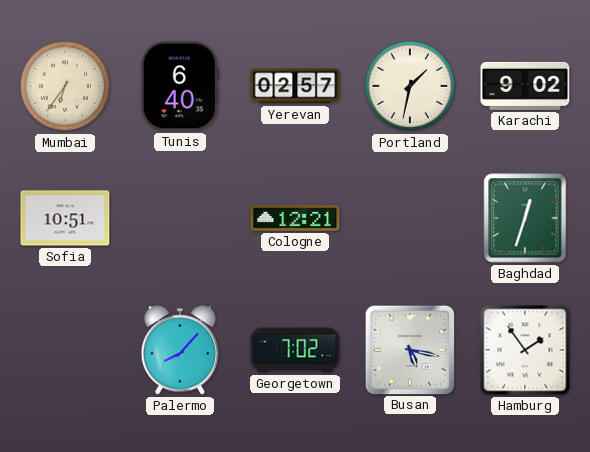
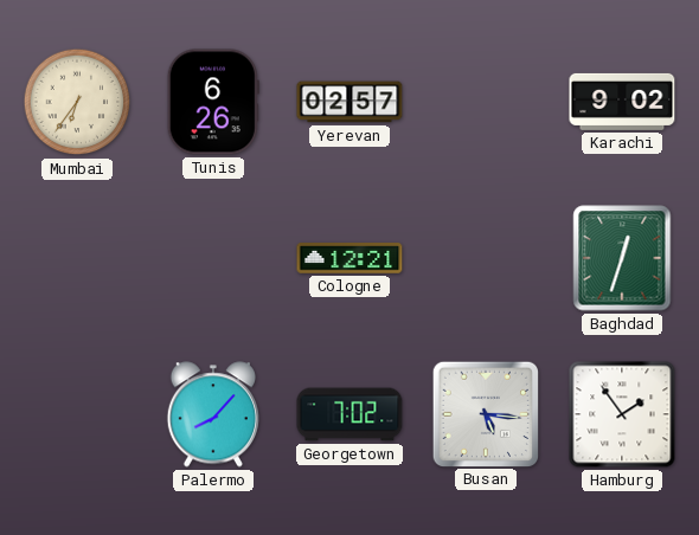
Tunis: 6:40 -> 6:26 (213, 102)
Portland: 1:32 -> none (410, 86)
Sofia: 10:51 -> none (65, 218)
Busan: 5:17 -> 5:16 (485, 413)
